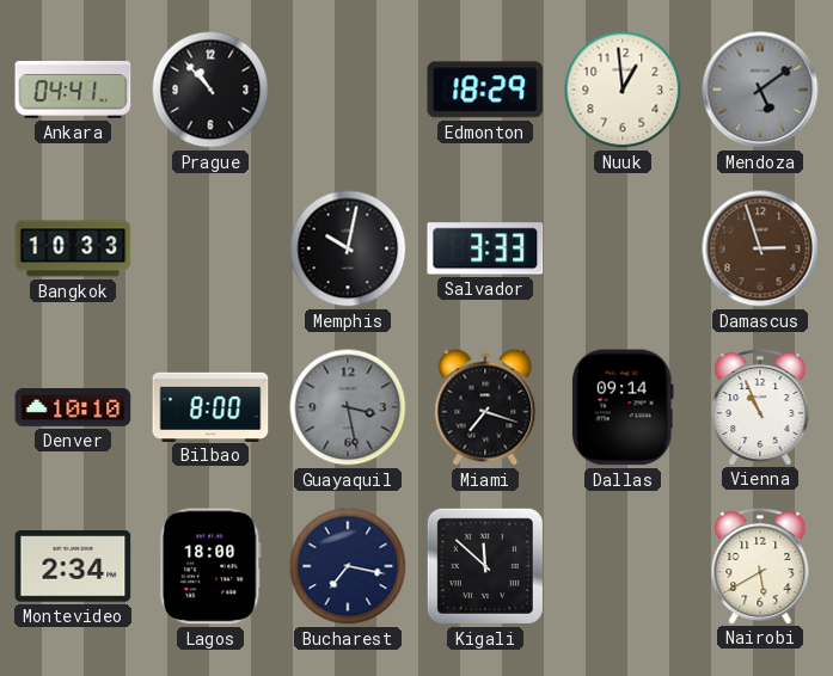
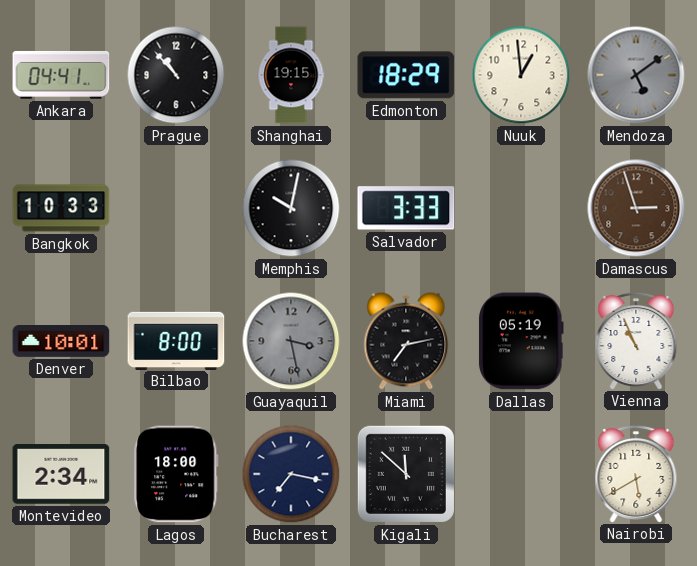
Shanghai: none -> 19:15 (291, 75)
Denver: 10:10 -> 10:01 (61, 342)
Miami: 7:18 -> 7:13 (406, 341)
Dallas: 09:14 -> 05:19 (521, 341)
